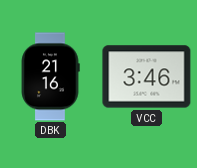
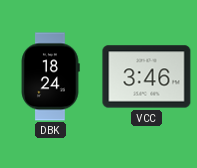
DBK: 21:16 -> 18:24 (50, 77)
